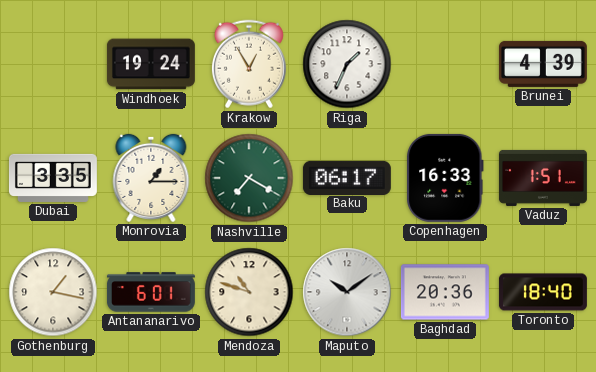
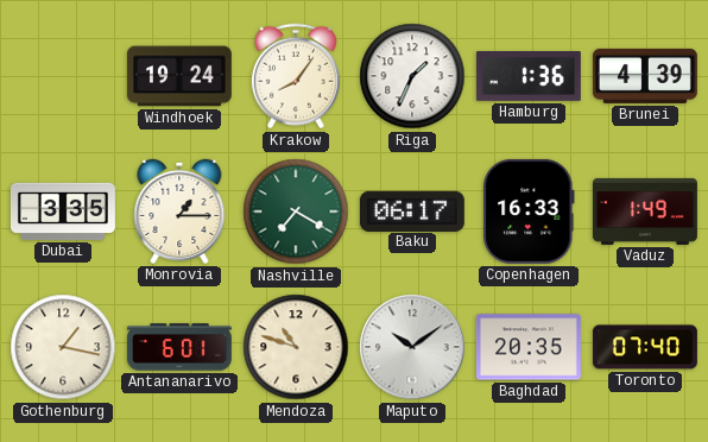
Krakow: 12:55 -> 8:06 (296, 76)
Hamburg: none -> 1:36 (529, 77)
Vaduz: 1:51 -> 1:49 (645, 211)
Baghdad: 20:36 -> 20:35 (529, 347)
Toronto: 18:40 -> 07:40 (645, 347)
